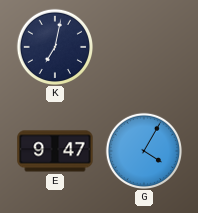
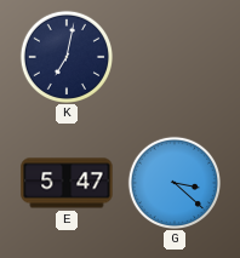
E: 9:47 -> 5:47 (67, 183)
G: 4:05 -> 3:22 (173, 182)
